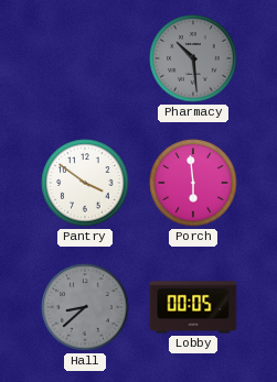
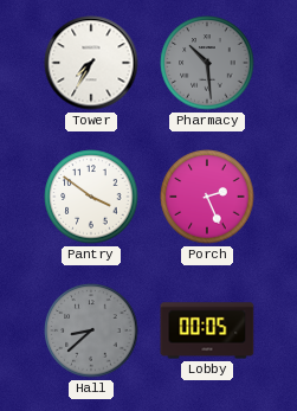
Tower: none -> 7:35 (91, 63)
Porch: 5:59 -> 2:26 (207, 197)
